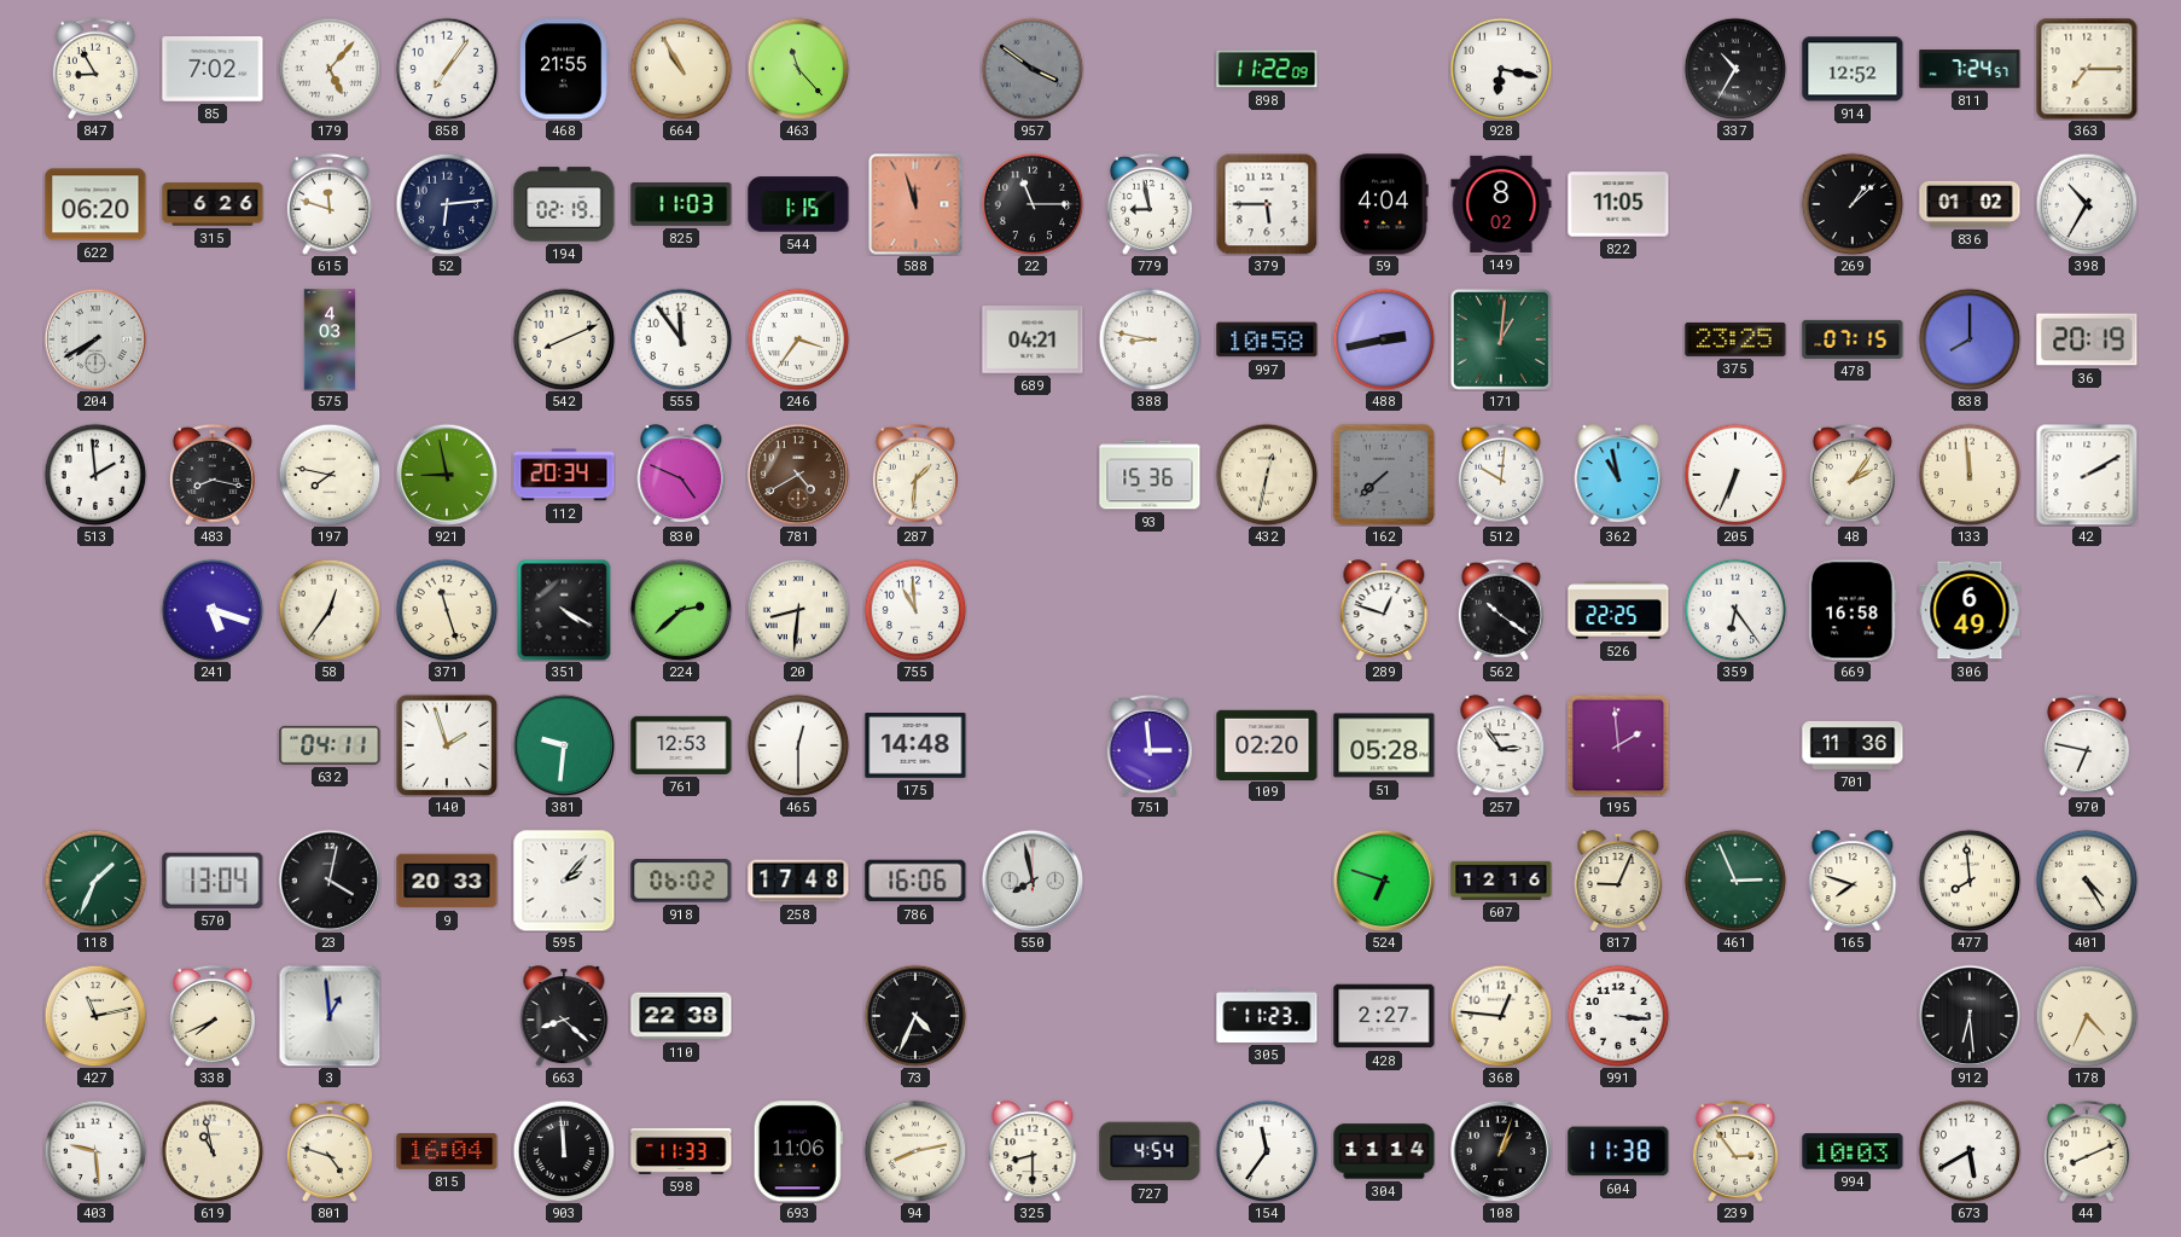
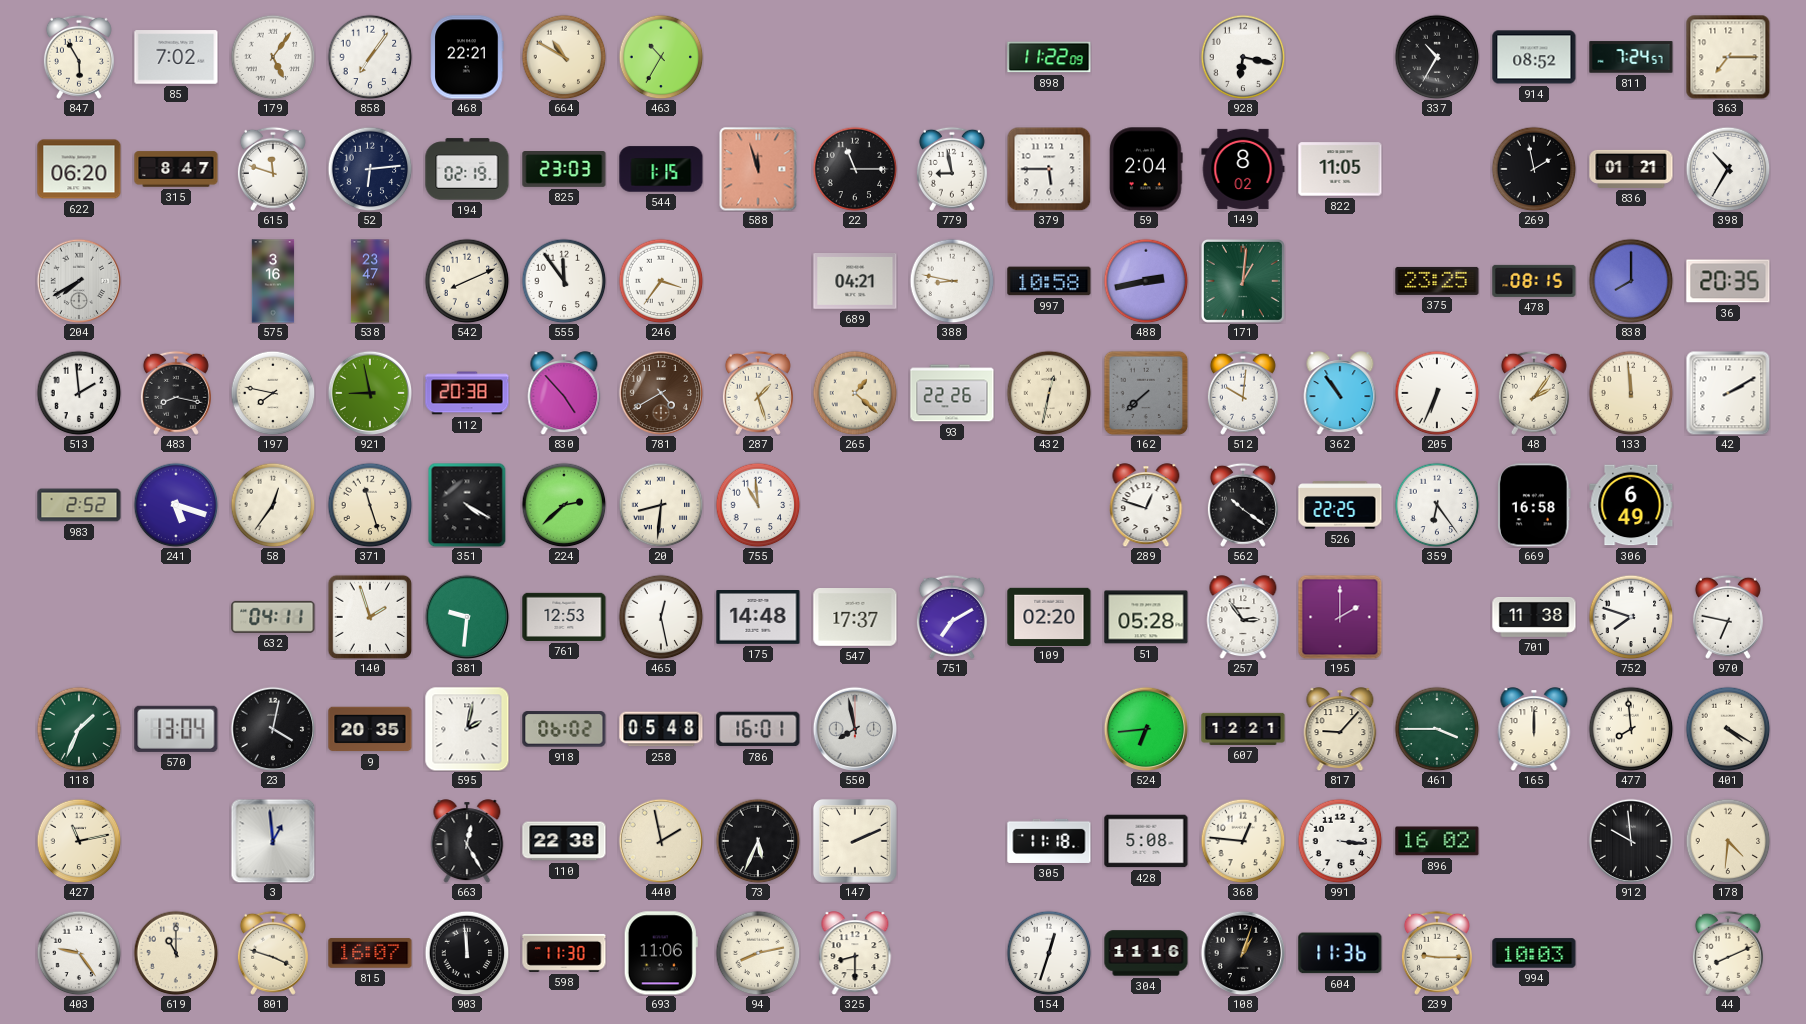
847: 8:55 -> 5:55 (79, 57)
179: 5:07 -> 5:06 (273, 57)
468: 21:55 -> 22:21 (467, 57)
664: 10:55 -> 10:50 (564, 57)
463: 11:23 -> 10:35 (661, 57)
957: 3:51 -> none (1033, 69)
914: 12:52 -> 08:52 (1534, 57)
315: 6:26 -> 8:47 (176, 169)
825: 11:03 -> 23:03 (564, 170)
59: 4:04 -> 2:04 (1146, 169)
269: 1:08 -> 1:58 (1534, 169)
836: 01:02 -> 01:21 (1631, 169)
575: 4:03 -> 3:16 (273, 281)
538: none -> 23:47 (370, 281)
478: 07:15 -> 08:15 (1534, 281)
36: 20:19 -> 20:35 (1728, 281)
112: 20:34 -> 20:38 (467, 393)
830: 4:49 -> 4:53 (564, 393)
287: 1:31 -> 1:27 (758, 393)
265: none -> 1:22 (855, 393)
93: 15:36 -> 22:26 (952, 393)
362: 10:58 -> 10:54 (1340, 393)
983: none -> 2:52 (79, 505)
465: 12:30 -> 12:28 (661, 617)
547: none -> 17:37 (855, 618)
751: 2:59 -> 7:10 (952, 617)
195: 1:59 -> 2:00 (1340, 617)
701: 11:36 -> 11:38 (1534, 617)
752: none -> 7:48 (1631, 617)
9: 20:33 -> 20:35 (370, 729)
595: 2:07 -> 2:02 (467, 729)
258: 17:48 -> 05:48 (661, 729)
786: 16:06 -> 16:01 (758, 729)
524: 6:48 -> 6:44 (1146, 729)
607: 12:16 -> 12:21 (1243, 729)
817: 9:04 -> 9:07 (1340, 729)
461: 2:56 -> 3:45 (1437, 729)
165: 7:48 -> 12:00 (1534, 729)
401: 4:25 -> 4:20 (1728, 729)
338: 7:41 -> none (213, 1016)
663: 8:22 -> 12:25 (467, 841)
440: none -> 1:58 (661, 841)
73: 4:34 -> 5:34 (758, 841)
147: none -> 2:11 (855, 841)
305: 11:23 -> 11:18 (1049, 841)
428: 2:27 -> 5:08 (1146, 841)
896: none -> 16:02 (1437, 841)
912: 6:29 -> 9:59 (1631, 841)
178: 4:34 -> 4:31 (1728, 841)
403: 9:29 -> 9:24 (79, 953)
619: 10:58 -> 11:00 (176, 953)
801: 4:48 -> 3:48 (273, 953)
815: 16:04 -> 16:07 (370, 953)
598: 11:33 -> 11:30 (564, 953)
727: 4:54 -> none (1150, 1151)
154: 11:36 -> 12:33 (1049, 953)
304: 11:14 -> 11:16 (1146, 953)
604: 11:38 -> 11:36 (1340, 953)
239: 2:54 -> 9:15 (1437, 953)
673: 5:40 -> none (1970, 1151)
